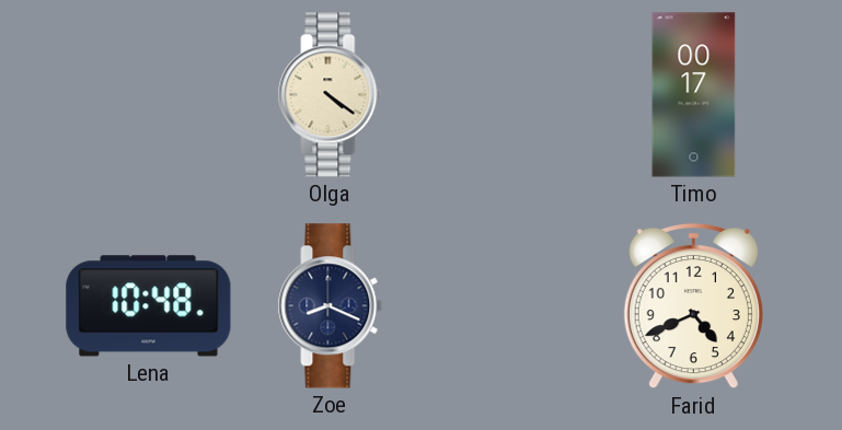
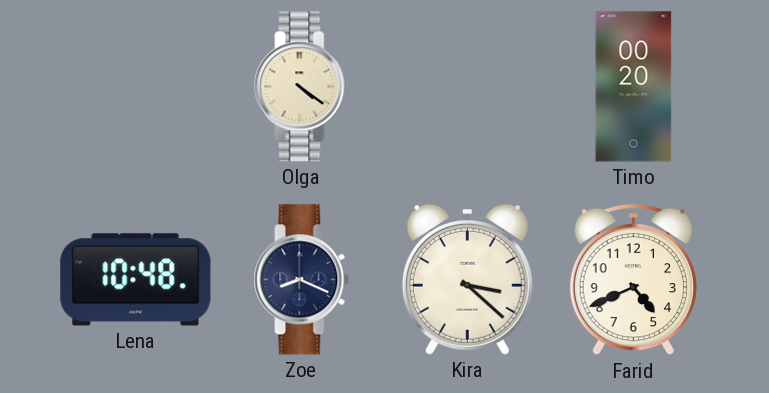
Timo: 00:17 -> 00:20 (634, 87)
Kira: none -> 3:22 (467, 279)
